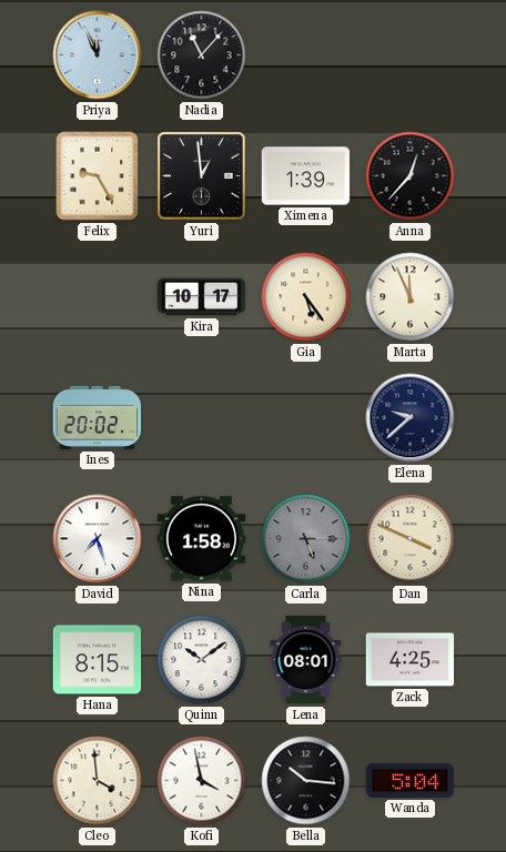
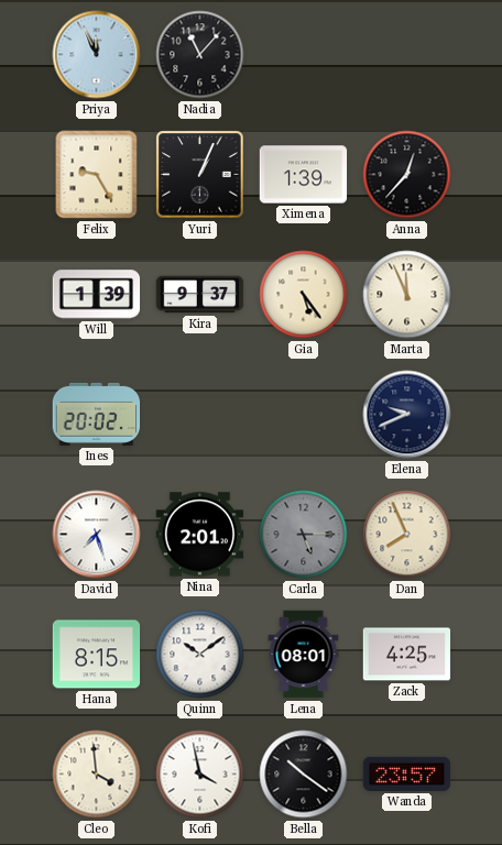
Yuri: 12:59 -> 1:04 (200, 175)
Will: none -> 1:39 (97, 295)
Kira: 10:17 -> 9:37 (200, 295)
Elena: 9:38 -> 9:41 (407, 415)
Nina: 1:58 -> 2:01 (200, 535)
Dan: 3:49 -> 7:56 (407, 535)
Bella: 10:16 -> 10:21 (304, 775)
Wanda: 5:04 -> 23:57 (407, 773)
